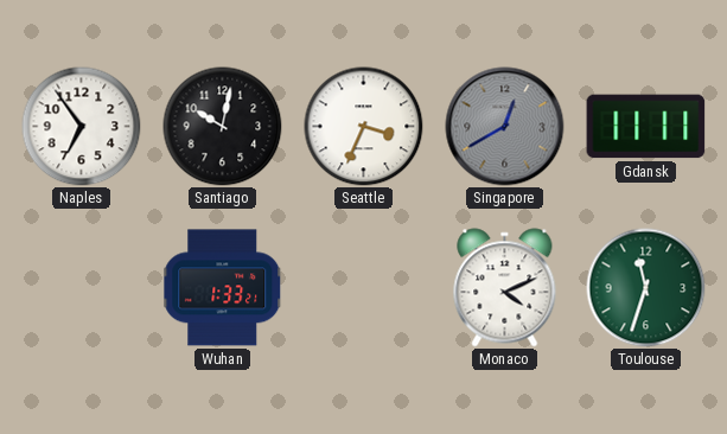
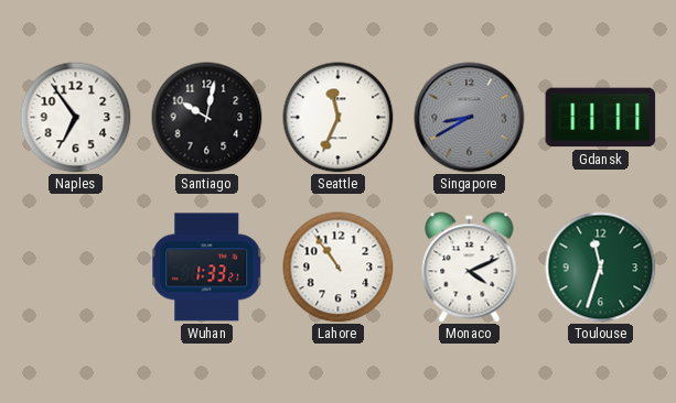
Seattle: 3:34 -> 11:34 (339, 118)
Singapore: 12:40 -> 8:40 (470, 118)
Lahore: none -> 10:54 (339, 268)
